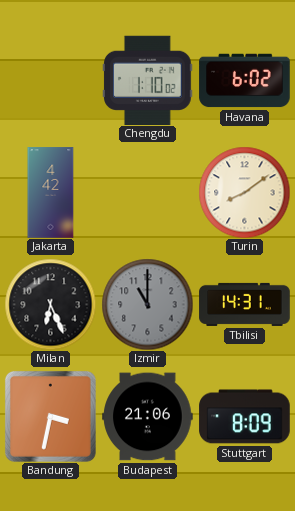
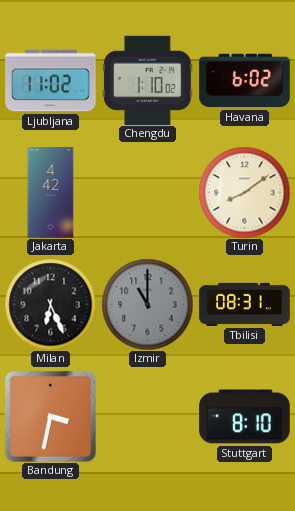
Ljubljana: none -> 11:02 (51, 81)
Tbilisi: 14:31 -> 08:31 (245, 304)
Budapest: 21:06 -> none (148, 417)
Stuttgart: 8:09 -> 8:10 (245, 417)
